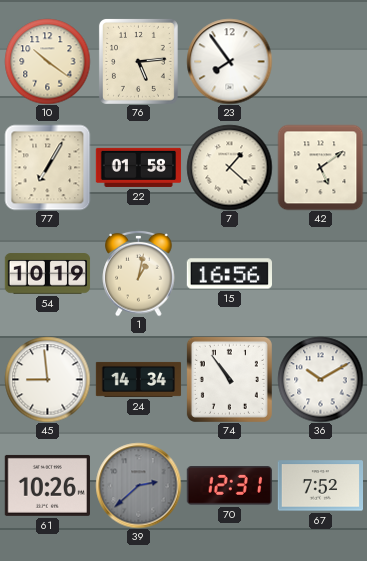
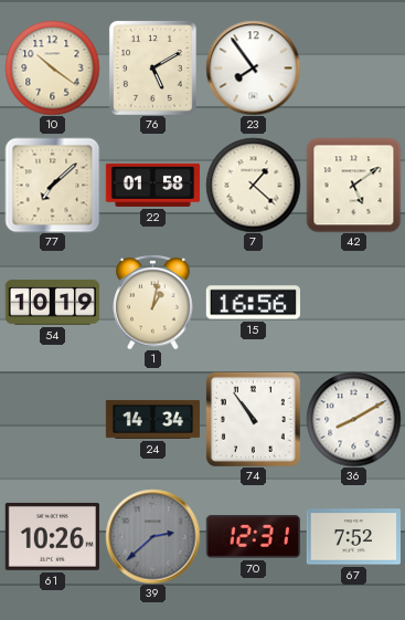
76: 5:14 -> 5:10 (152, 67)
77: 7:05 -> 7:08 (52, 185)
45: 8:59 -> none (47, 379)
36: 10:10 -> 8:10 (353, 419)
